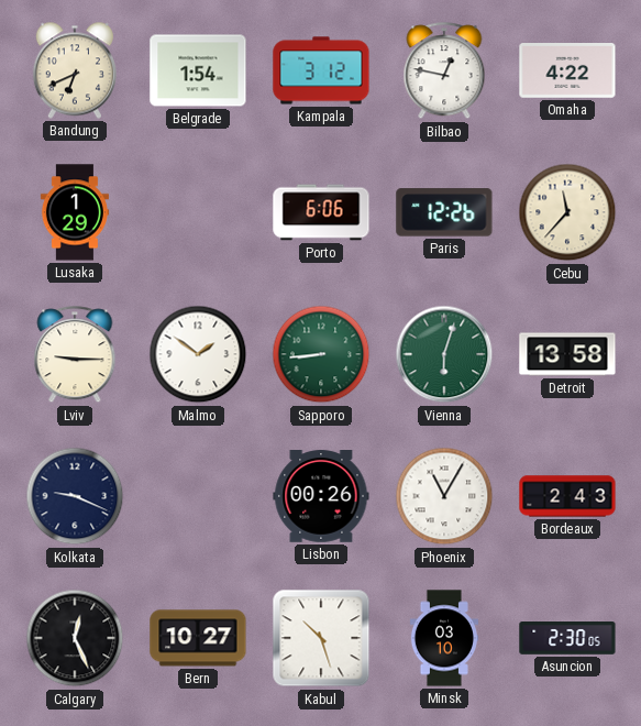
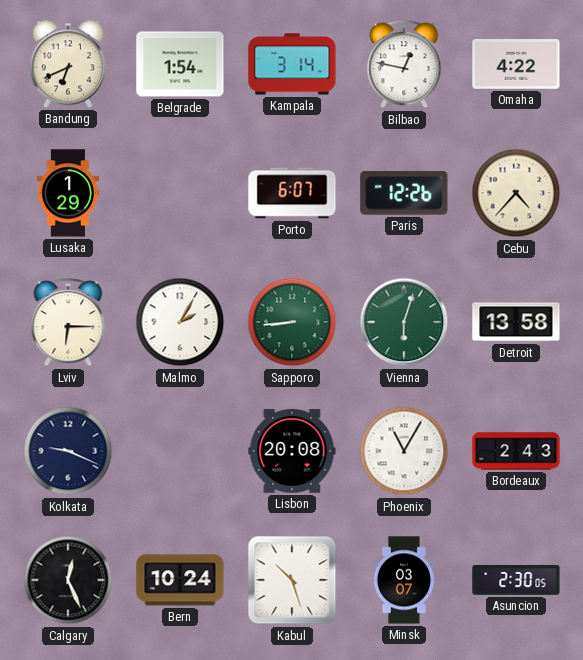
Kampala: 3:12 -> 3:14 (292, 64)
Porto: 6:06 -> 6:07 (292, 193)
Cebu: 11:37 -> 4:37 (516, 193)
Lviv: 9:15 -> 6:15 (68, 323)
Malmo: 1:51 -> 2:05 (180, 322)
Lisbon: 00:26 -> 20:08 (292, 452)
Bern: 10:27 -> 10:24 (180, 580)
Minsk: 03:10 -> 03:07 (403, 580)
